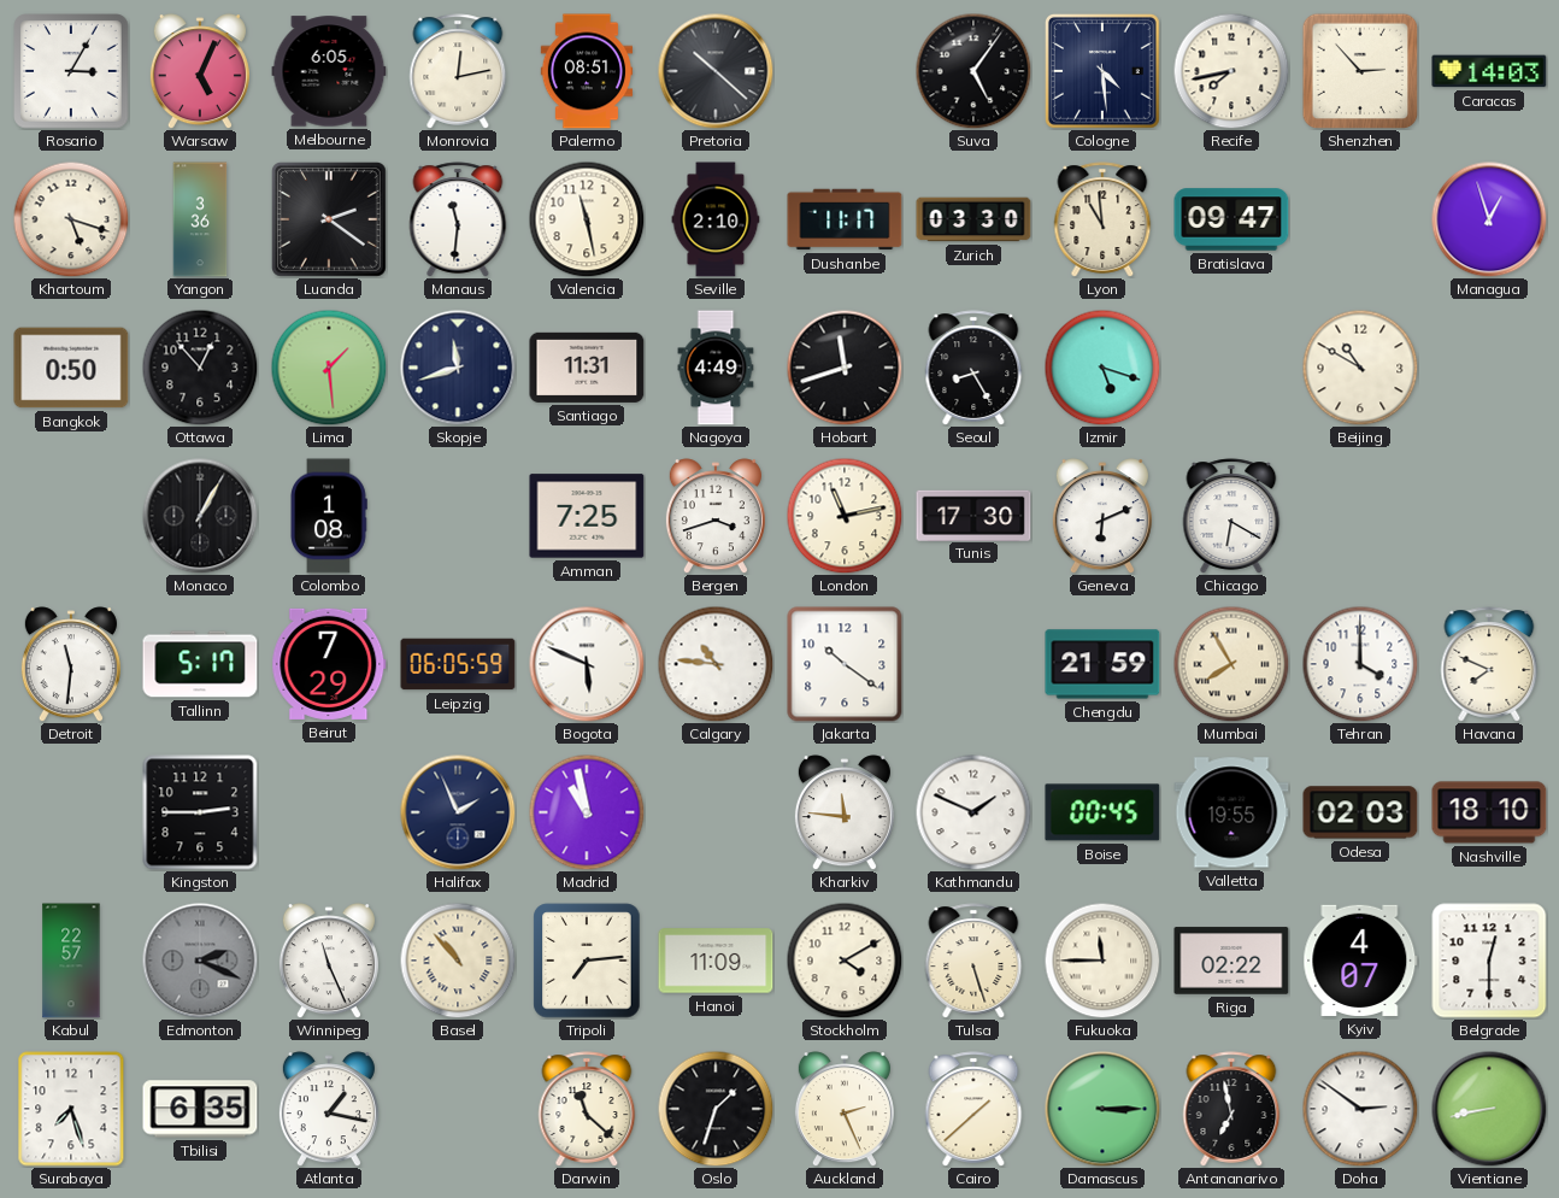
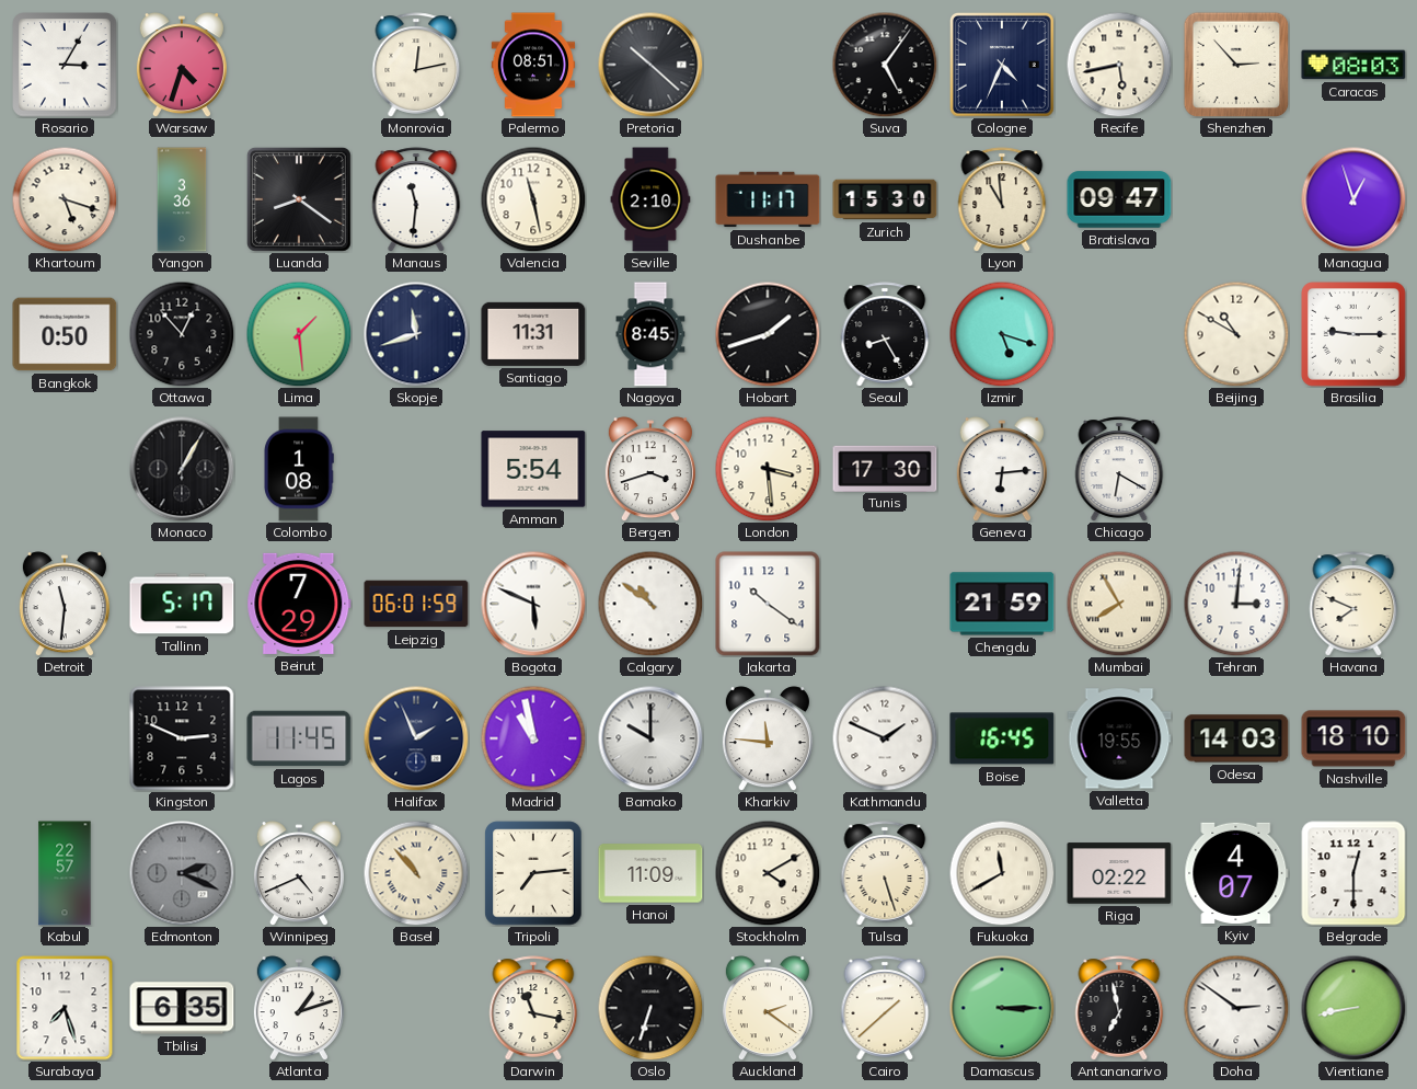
Warsaw: 5:04 -> 4:33 (182, 65)
Melbourne: 6:05 -> none (329, 71)
Cologne: 4:29 -> 4:34 (1002, 65)
Recife: 7:43 -> 5:43 (1119, 65)
Caracas: 14:03 -> 08:03 (1353, 65)
Luanda: 2:21 -> 8:21 (299, 199)
Zurich: 03:30 -> 15:30 (885, 199)
Nagoya: 4:49 -> 8:45 (650, 334)
Hobart: 11:42 -> 1:42 (768, 334)
Brasilia: none -> 9:15 (1355, 335)
Amman: 7:25 -> 5:54 (533, 469)
London: 11:13 -> 3:29 (768, 469)
Geneva: 6:11 -> 6:14 (1002, 469)
Leipzig: 06:05 -> 06:01 (416, 604)
Calgary: 10:46 -> 10:51 (650, 604)
Tehran: 4:00 -> 3:01 (1236, 604)
Kingston: 2:45 -> 2:49 (182, 738)
Lagos: none -> 11:45 (299, 738)
Bamako: none -> 10:00 (650, 738)
Boise: 00:45 -> 16:45 (1002, 738)
Odesa: 02:03 -> 14:03 (1236, 738)
Winnipeg: 11:26 -> 4:41 (299, 873)
Fukuoka: 11:45 -> 11:40 (1002, 873)
Atlanta: 1:17 -> 1:12 (299, 1008)
Darwin: 11:22 -> 11:17 (533, 1008)
Oslo: 1:33 -> 6:33 (650, 1008)
Auckland: 2:26 -> 2:21 (768, 1008)
